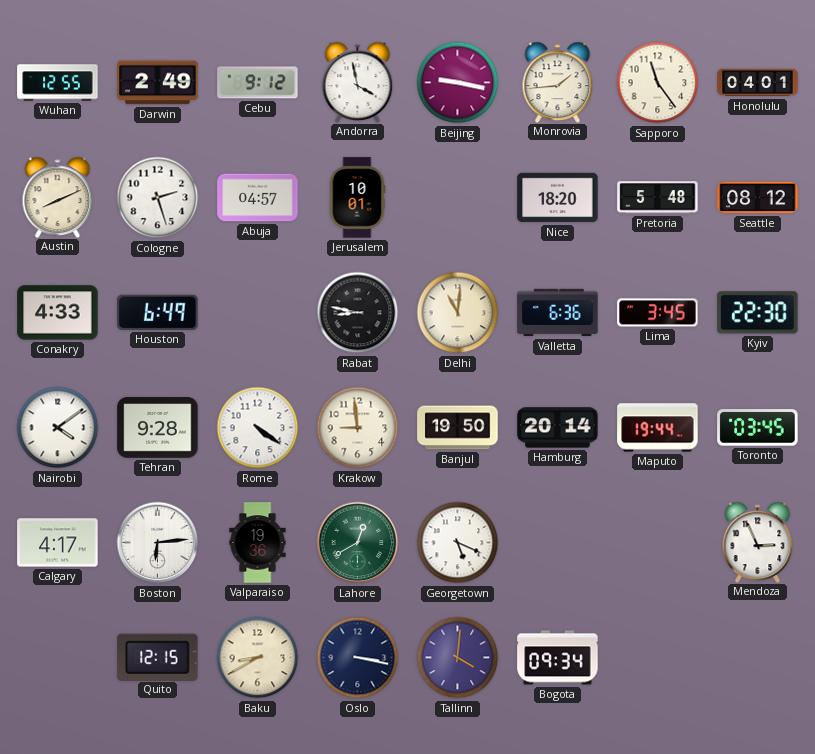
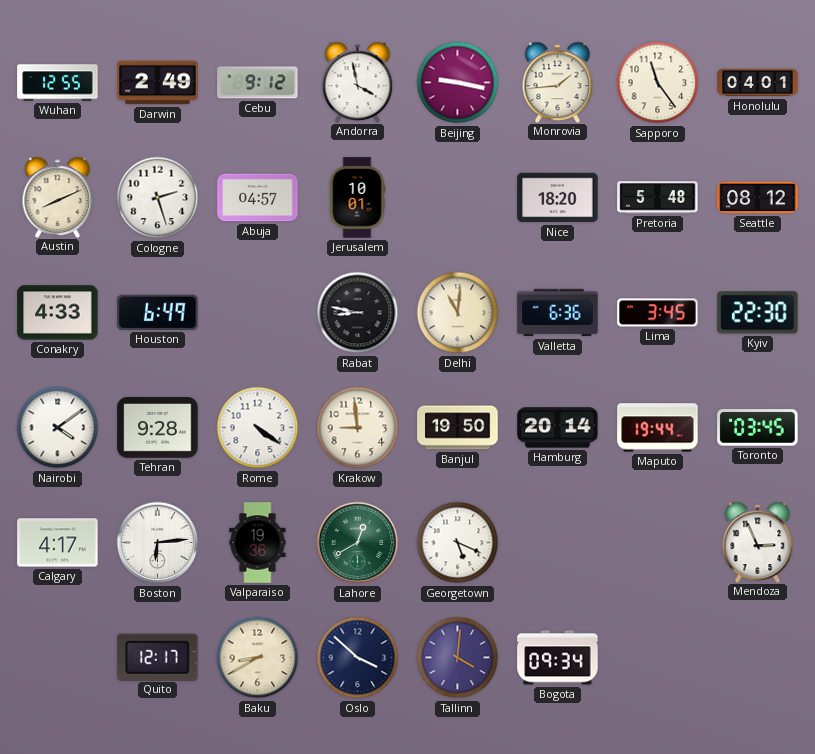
Quito: 12:15 -> 12:17 (158, 657)
Oslo: 3:17 -> 3:52 (358, 658)
